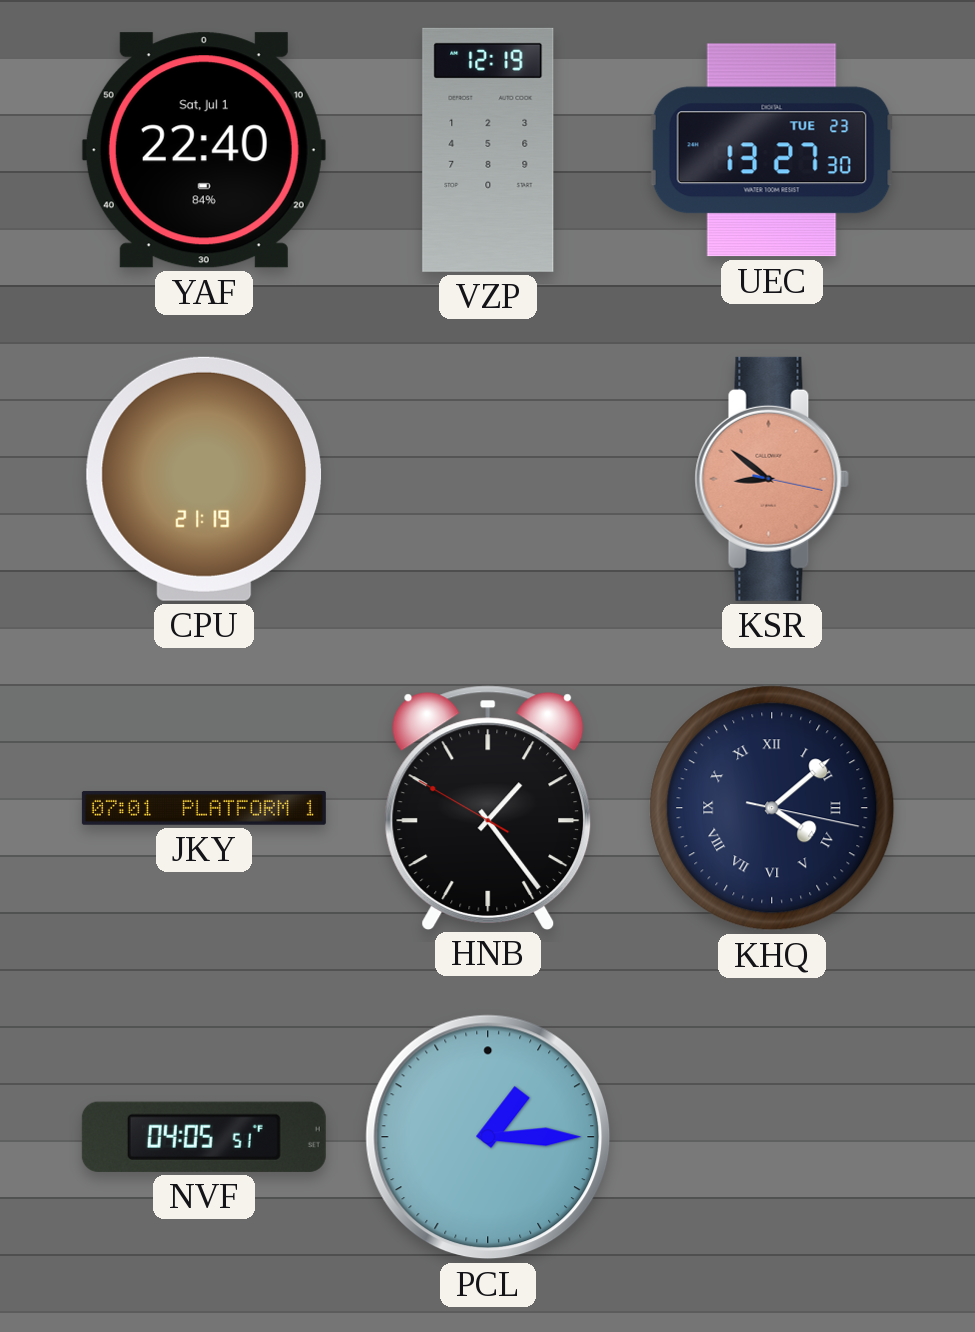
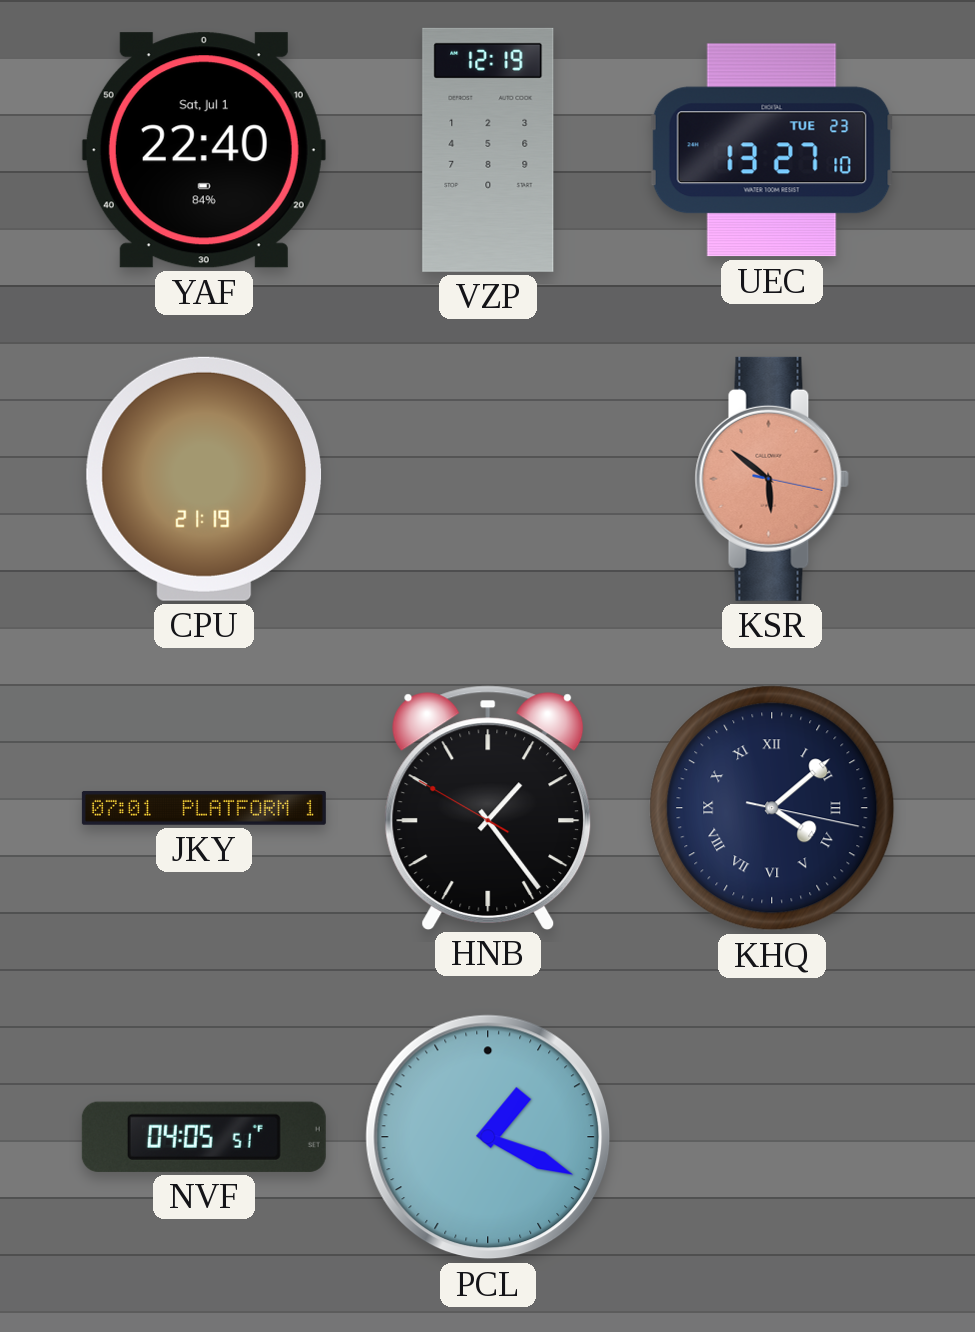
UEC: 13:27:30 -> 13:27:10 (772, 150)
KSR: 8:51 -> 5:51 (772, 479)
PCL: 1:15 -> 1:19 (488, 1137)
